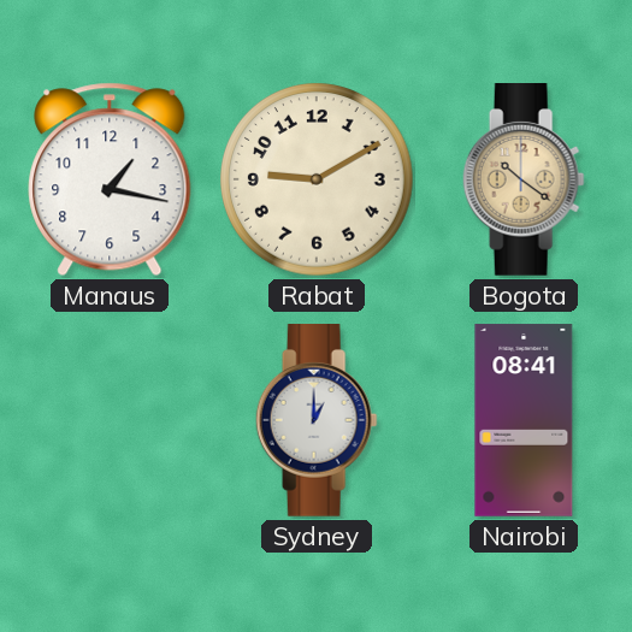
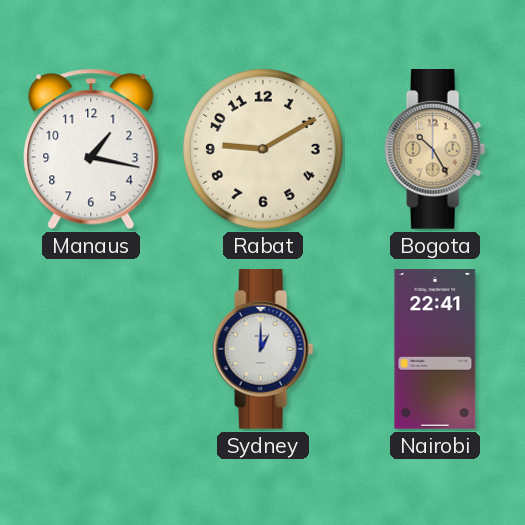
Bogota: 10:21 -> 10:25 (435, 150)
Nairobi: 08:41 -> 22:41 (435, 349)
